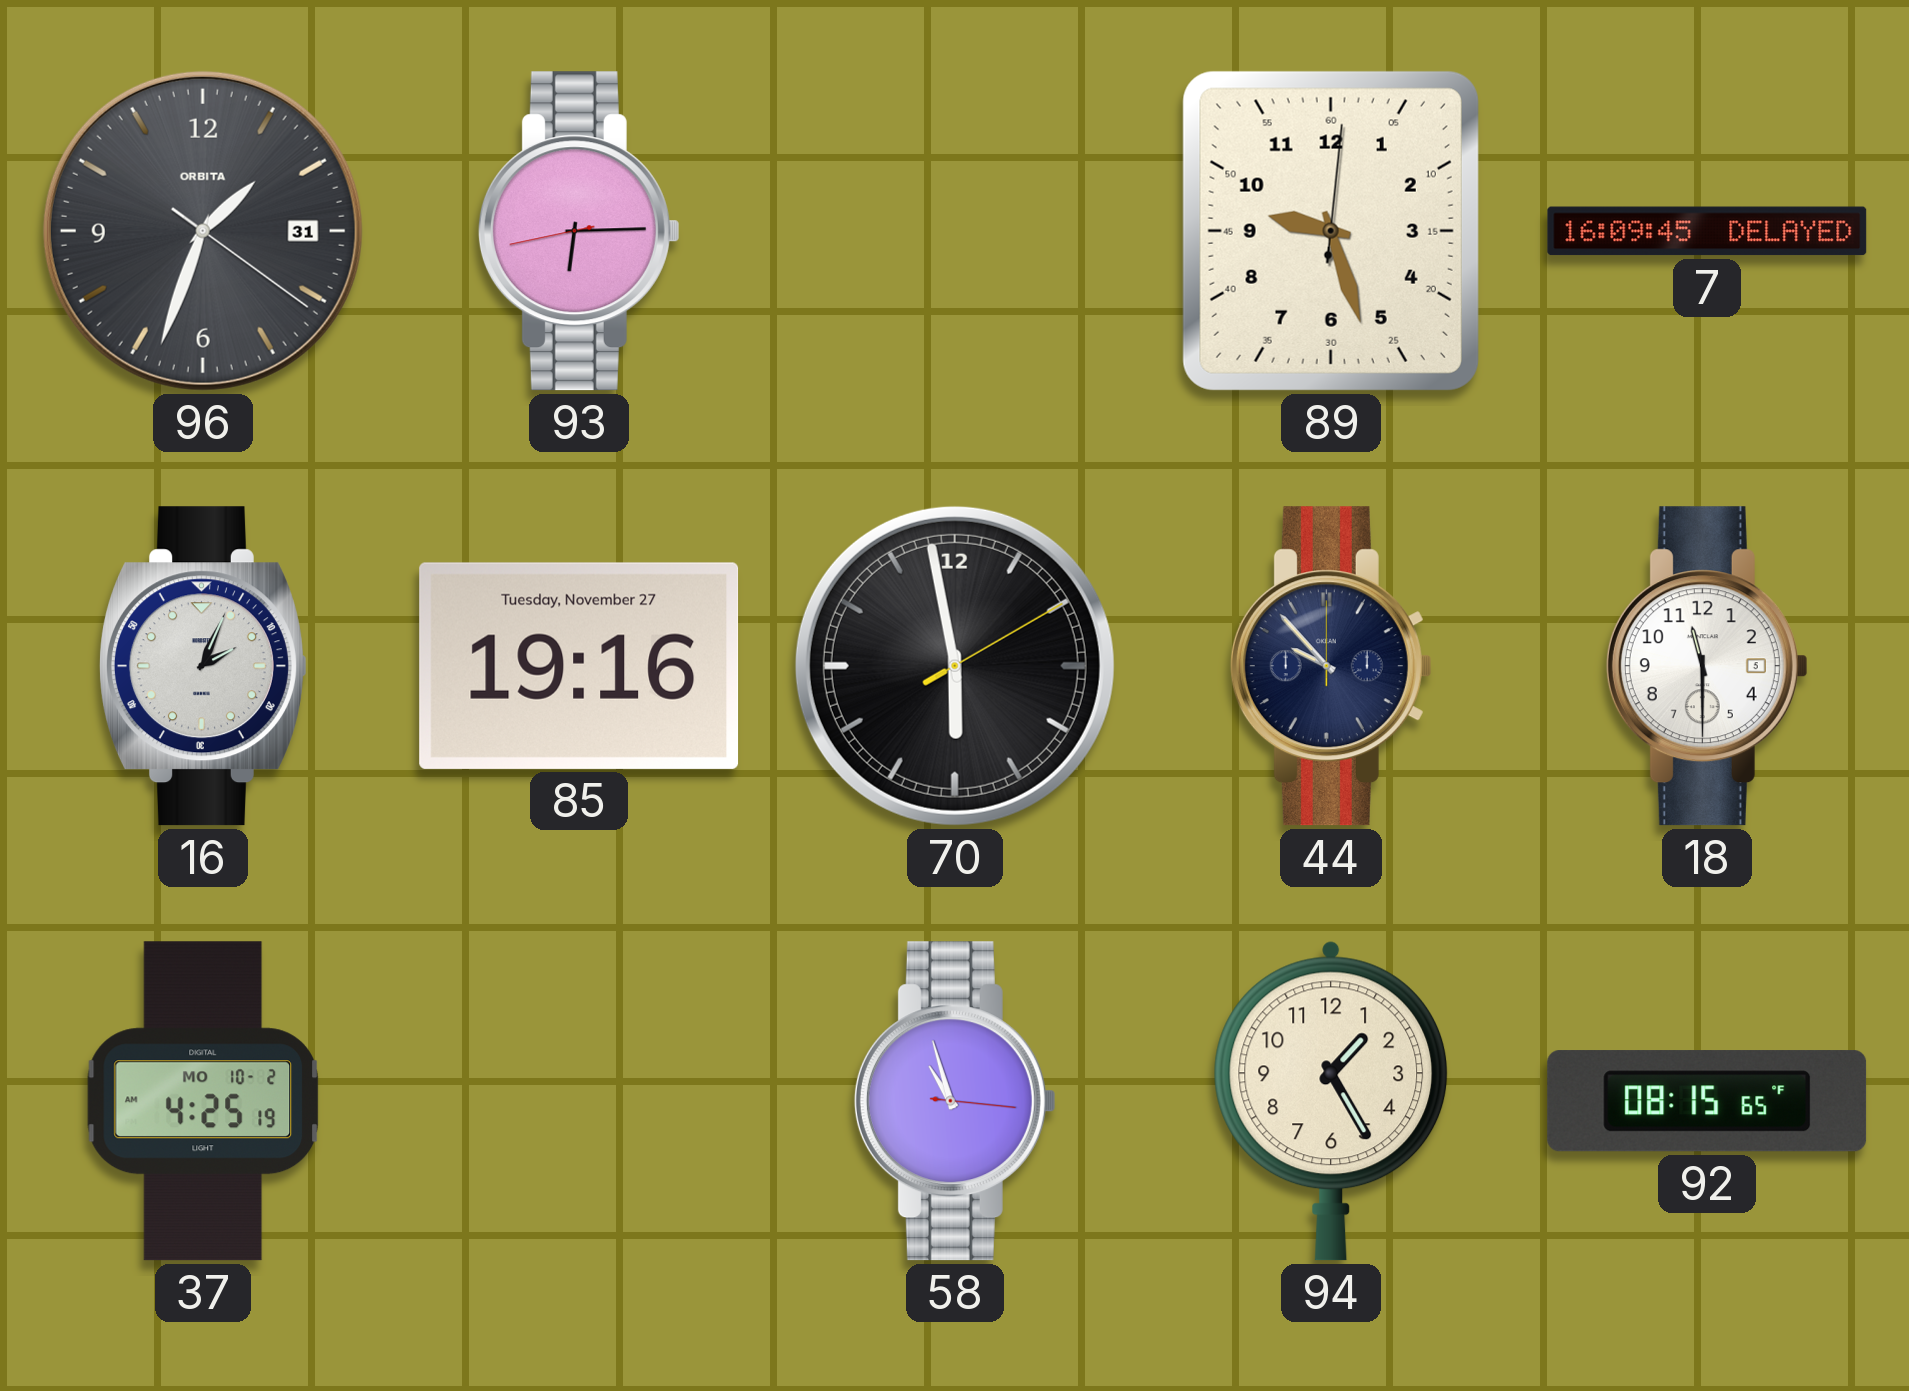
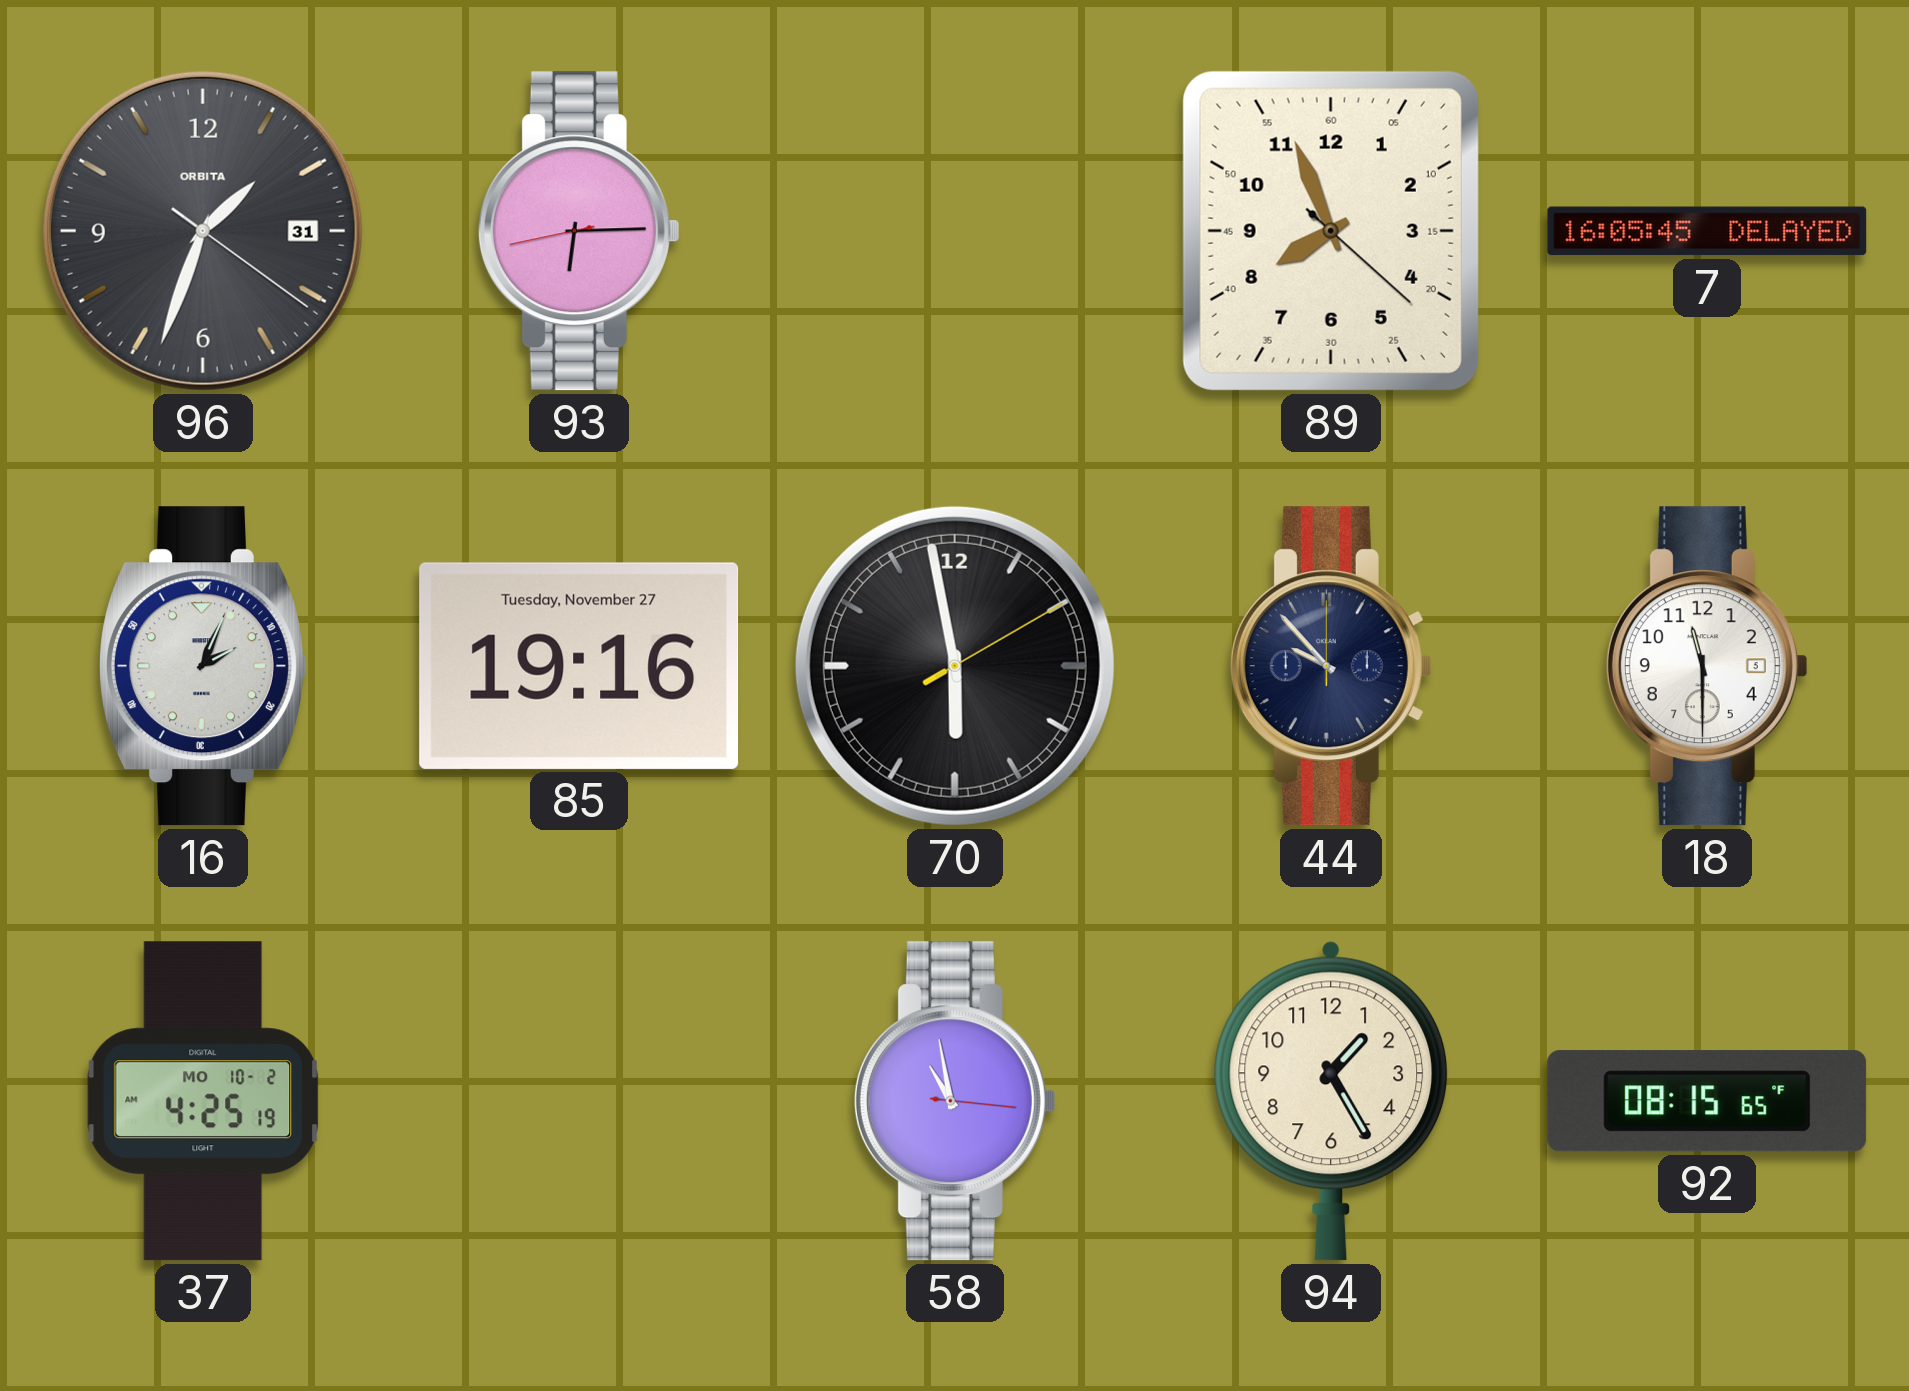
89: 9:27 -> 7:56 (1331, 231)
7: 16:09 -> 16:05 (1707, 231)
58: 10:57 -> 10:58 (955, 1101)
